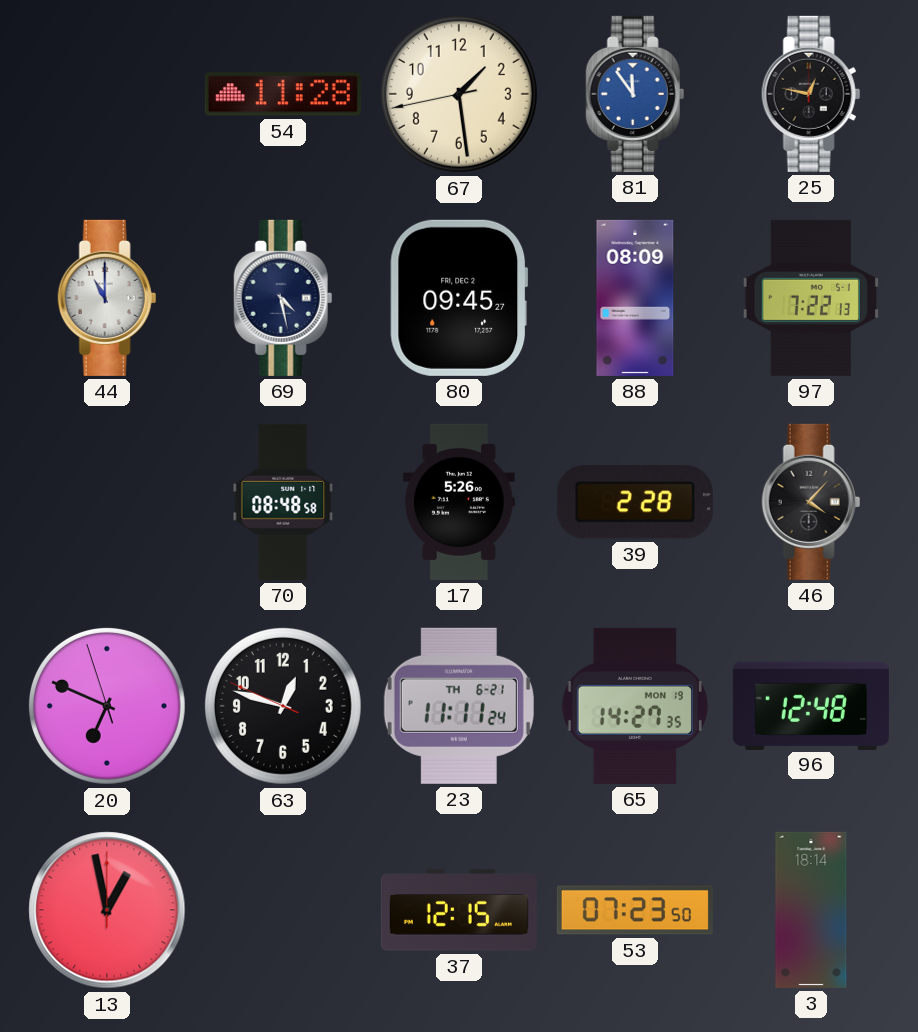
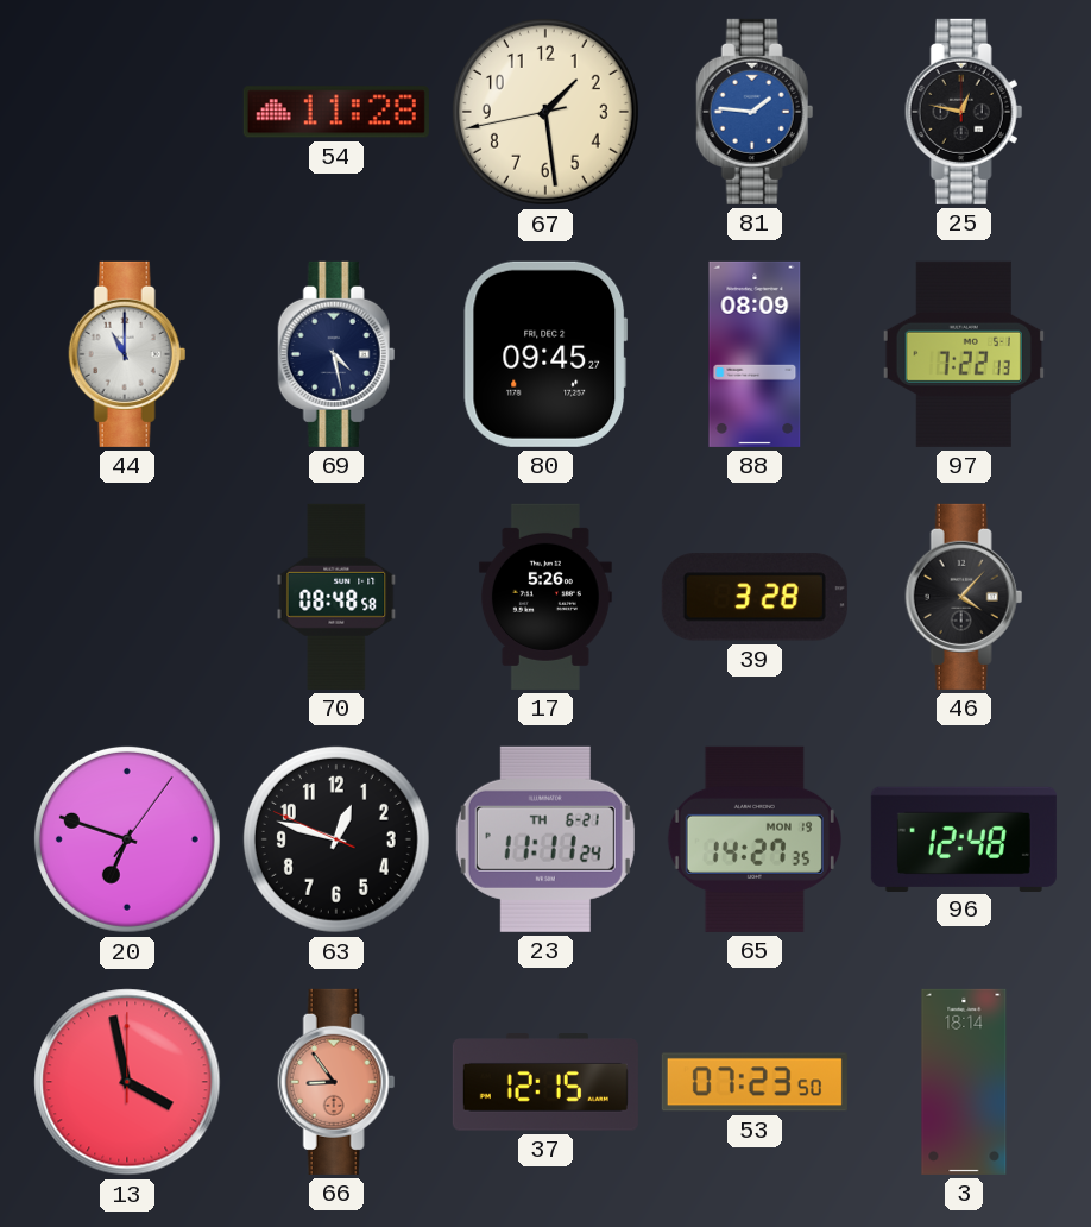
81: 11:54 -> 1:46 (755, 112)
39: 2:28 -> 3:28 (755, 597)
20: 6:48:57 -> 6:48:06 (127, 839)
13: 12:58 -> 3:58 (127, 1082)
66: none -> 8:54 (336, 1082)
